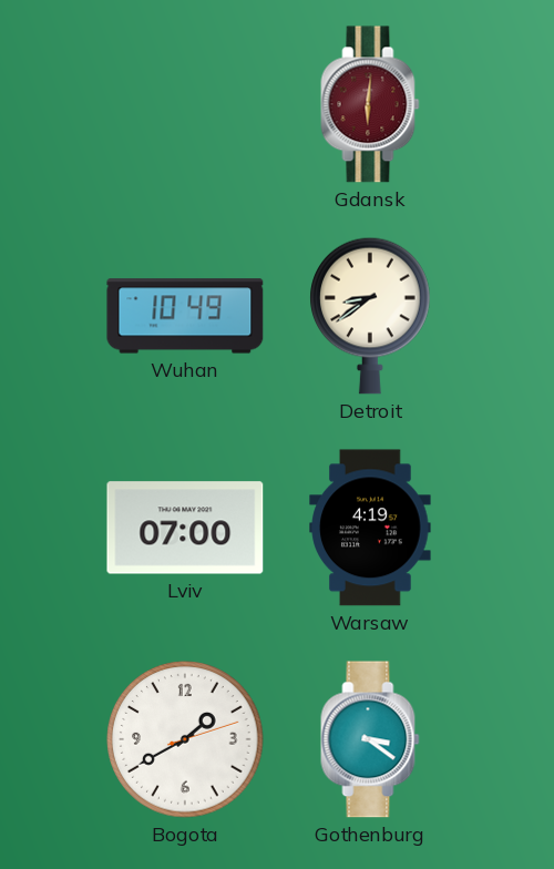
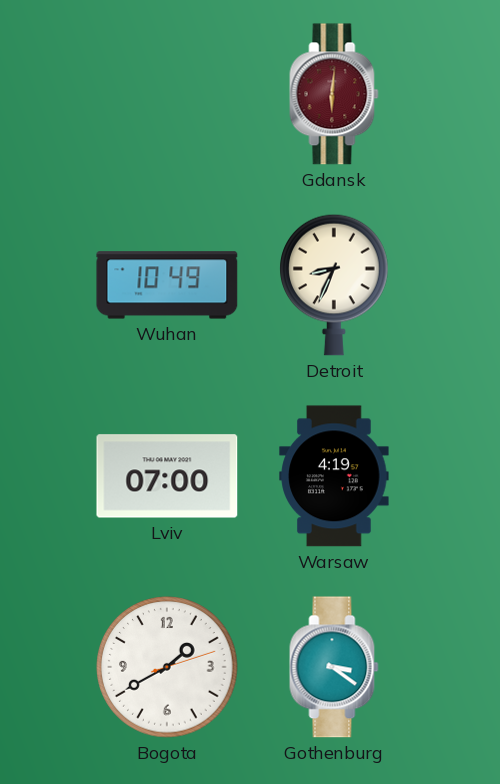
Detroit: 8:39 -> 8:34 (334, 285)
